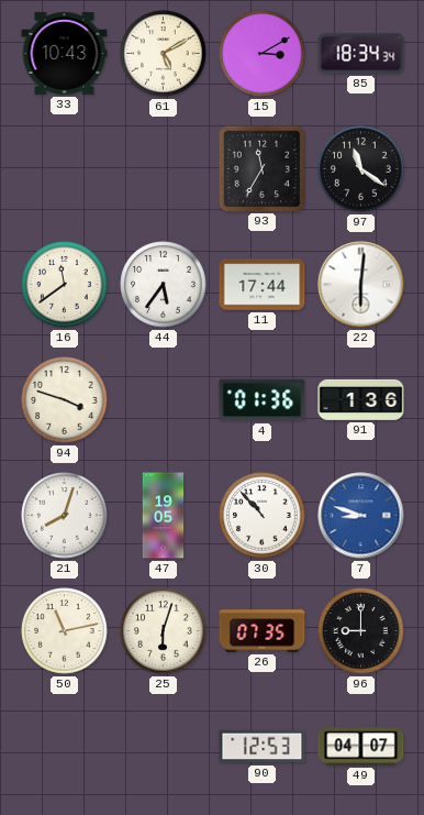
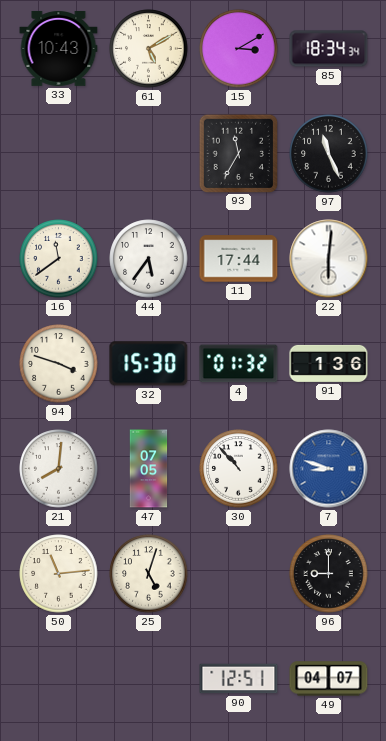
97: 11:21 -> 11:26 (329, 154)
32: none -> 15:30 (149, 364)
4: 01:36 -> 01:32 (239, 364)
21: 8:03 -> 8:01 (59, 469)
47: 19:05 -> 07:05 (149, 469)
50: 11:13 -> 11:14 (59, 574)
25: 6:03 -> 5:03 (149, 574)
26: 07:35 -> none (263, 631)
90: 12:53 -> 12:51 (239, 679)
